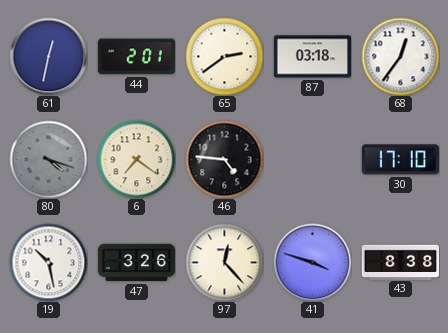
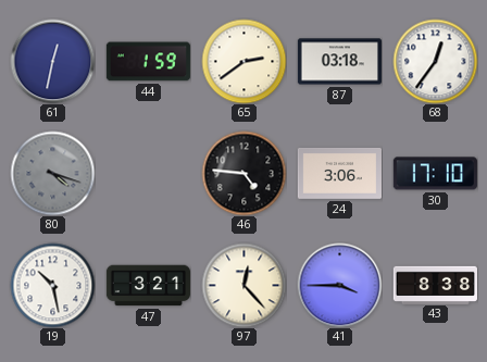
44: 2:01 -> 1:59 (148, 62)
6: 7:21 -> none (136, 159)
24: none -> 3:06 (339, 174)
47: 3:26 -> 3:21 (148, 286)
41: 3:48 -> 3:45 (339, 285)
